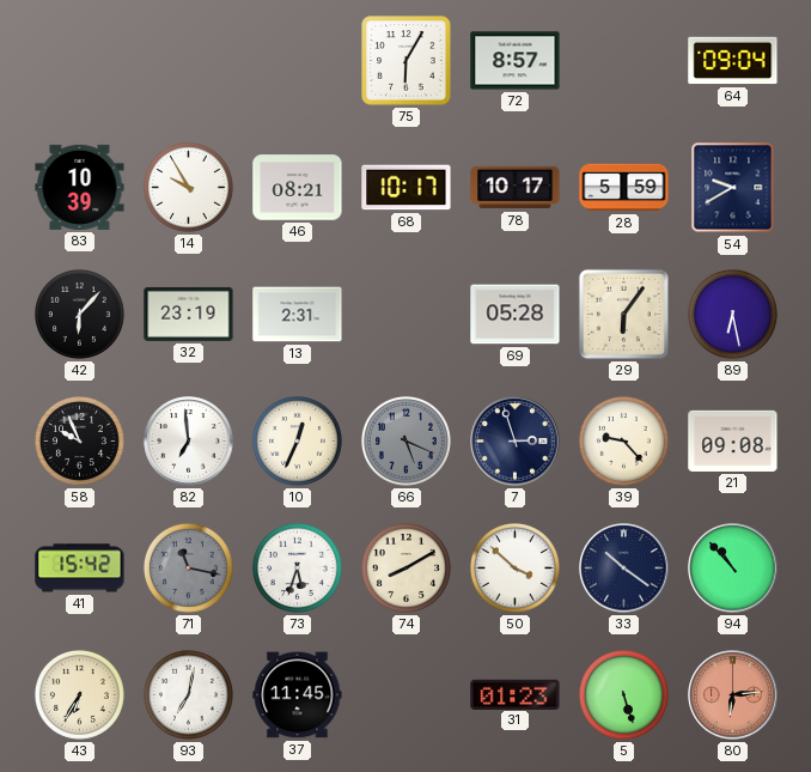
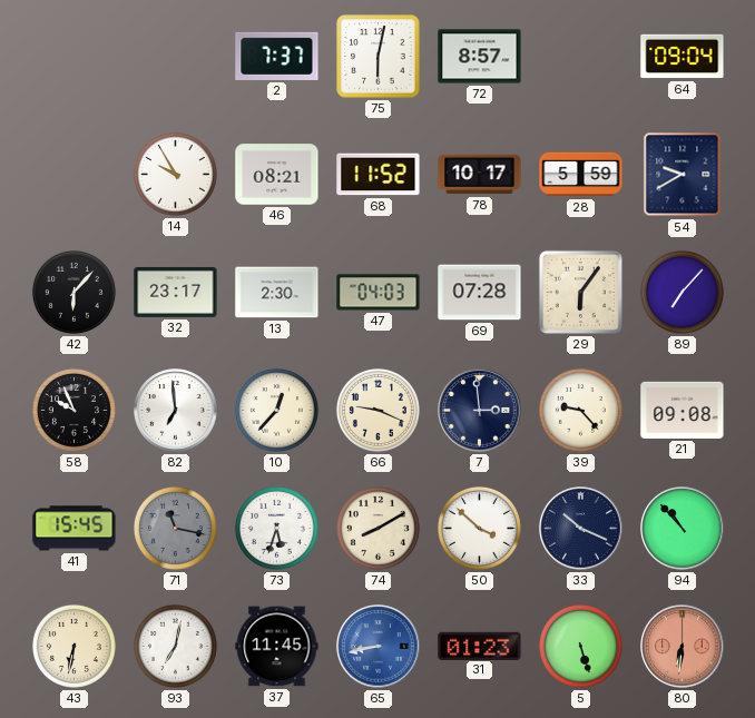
2: none -> 7:37 (277, 56)
75: 6:05 -> 6:02 (379, 57)
83: 10:39 -> none (80, 187)
68: 10:17 -> 11:52 (379, 175)
32: 23:19 -> 23:17 (176, 292)
13: 2:31 -> 2:30 (277, 293)
47: none -> 04:03 (379, 293)
69: 05:28 -> 07:28 (480, 293)
89: 6:28 -> 7:07 (682, 292)
10: 12:34 -> 12:37 (276, 410)
66: 5:19 -> 9:19 (377, 410)
66 dial: grey -> cream (377, 410)
7: 2:57 -> 2:59 (480, 411)
41: 15:42 -> 15:45 (75, 529)
33: 10:21 -> 10:19 (581, 529)
43: 6:35 -> 6:32 (73, 646)
65: none -> 8:43 (379, 647)
80: 6:14 -> 6:31 (683, 647)
